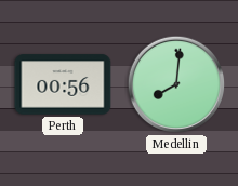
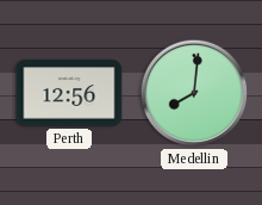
Perth: 00:56 -> 12:56 (69, 93)
